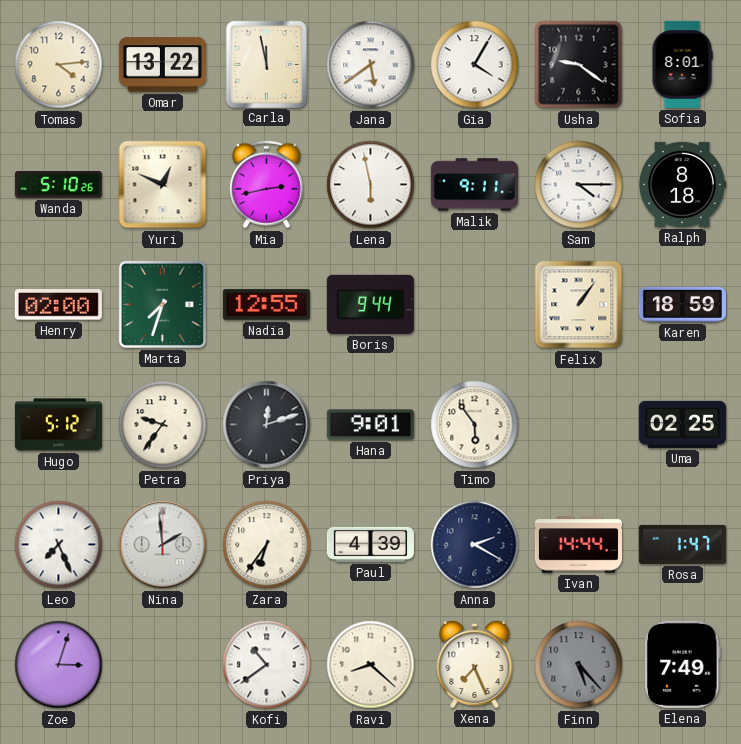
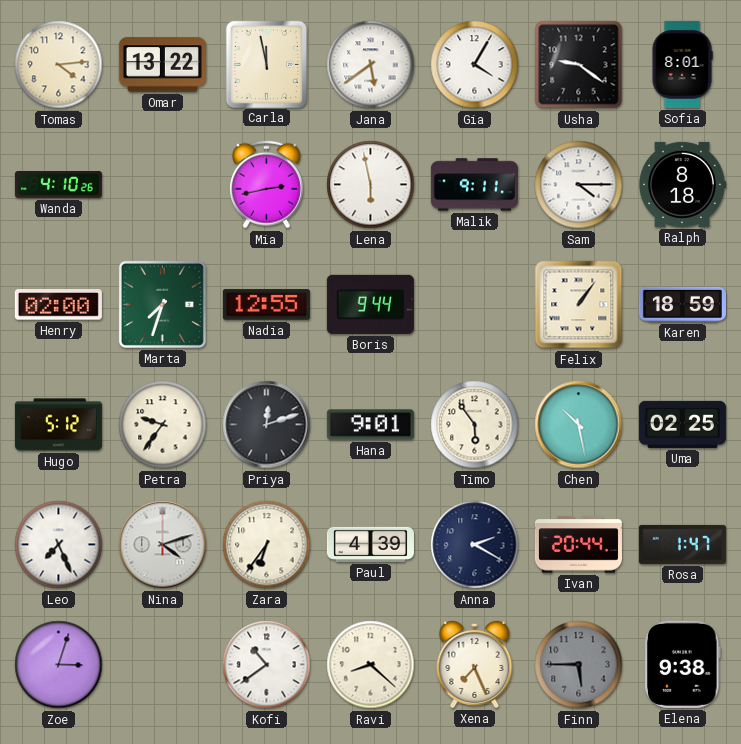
Wanda: 5:10 -> 4:10 (58, 185)
Yuri: 12:49 -> none (163, 185)
Chen: none -> 10:28 (579, 425)
Nina: 1:59 -> 4:12 (163, 545)
Ivan: 14:44 -> 20:44 (578, 545)
Finn: 5:23 -> 5:45 (579, 665)
Elena: 7:49 -> 9:38 (683, 664)
